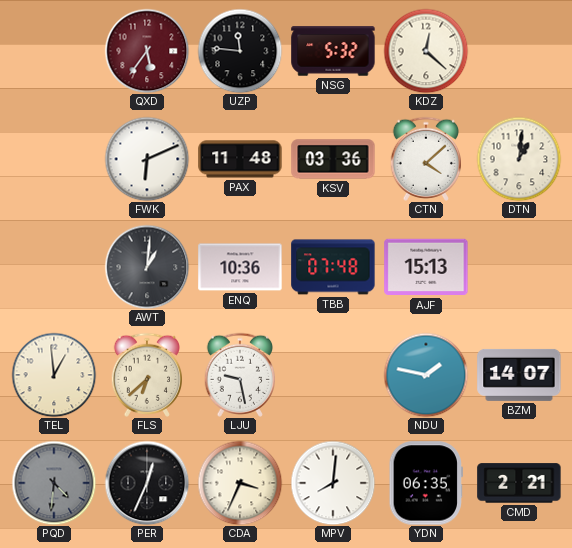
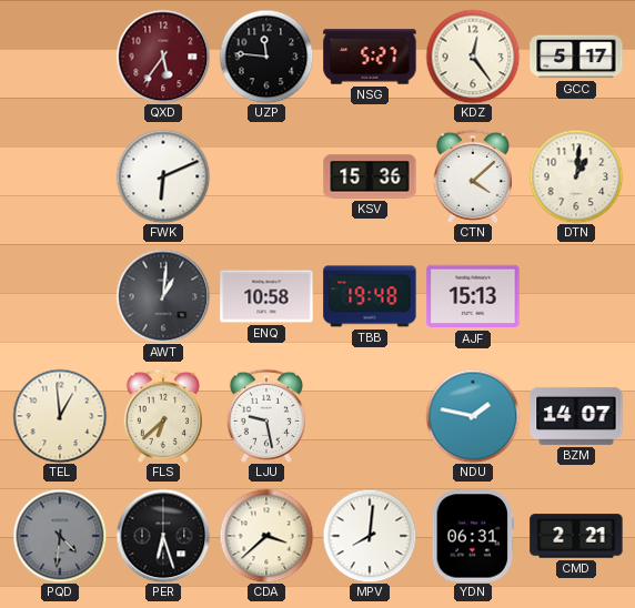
NSG: 5:32 -> 5:27 (370, 57)
KDZ: 12:22 -> 12:24 (473, 57)
GCC: none -> 5:17 (576, 57)
PAX: 11:48 -> none (240, 159)
KSV: 03:36 -> 15:36 (370, 176)
ENQ: 10:36 -> 10:58 (266, 296)
TBB: 07:48 -> 19:48 (370, 296)
PER: 12:34 -> 6:27 (163, 536)
CDA: 3:34 -> 3:38 (266, 536)
YDN: 06:35 -> 06:31 (472, 536)
